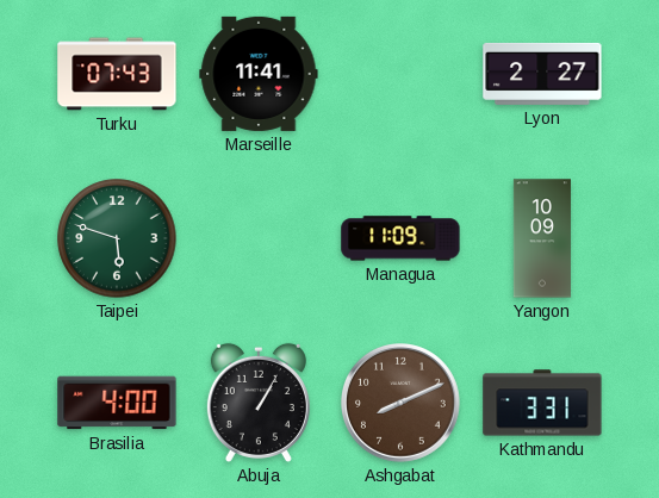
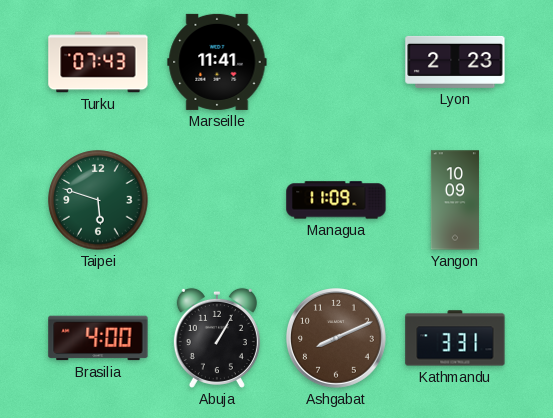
Lyon: 2:27 -> 2:23 (455, 62)
